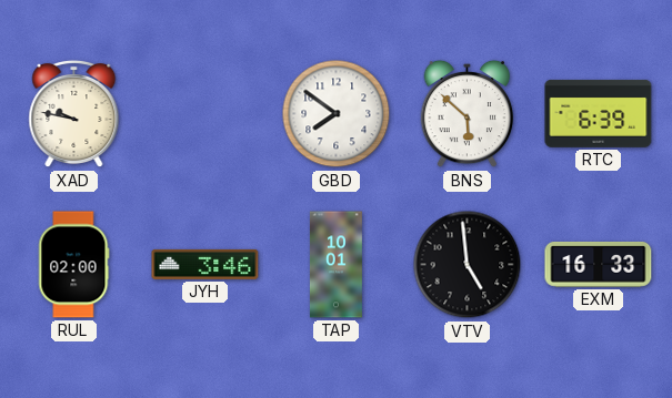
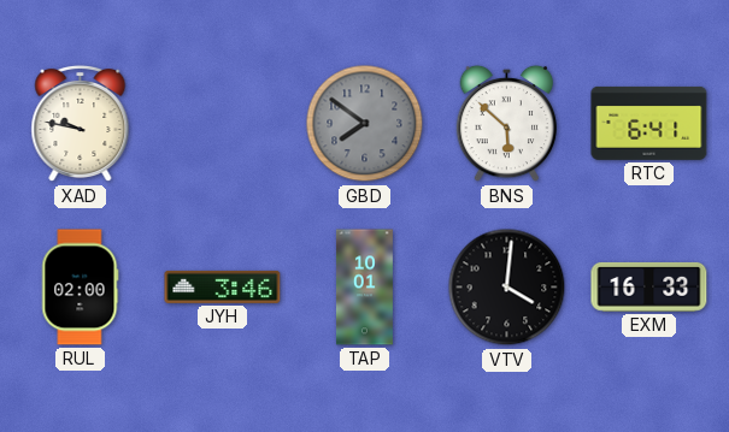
GBD dial: white -> grey (365, 124)
RTC: 6:39 -> 6:41 (649, 123)
VTV: 4:59 -> 4:01 (507, 288)
